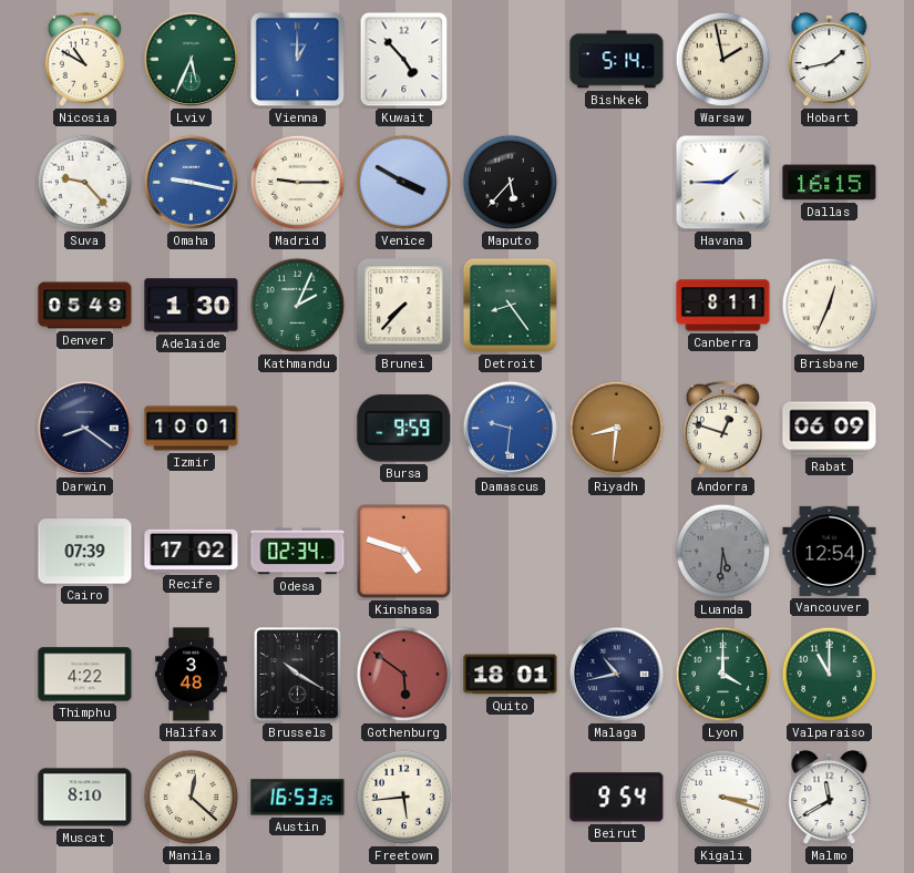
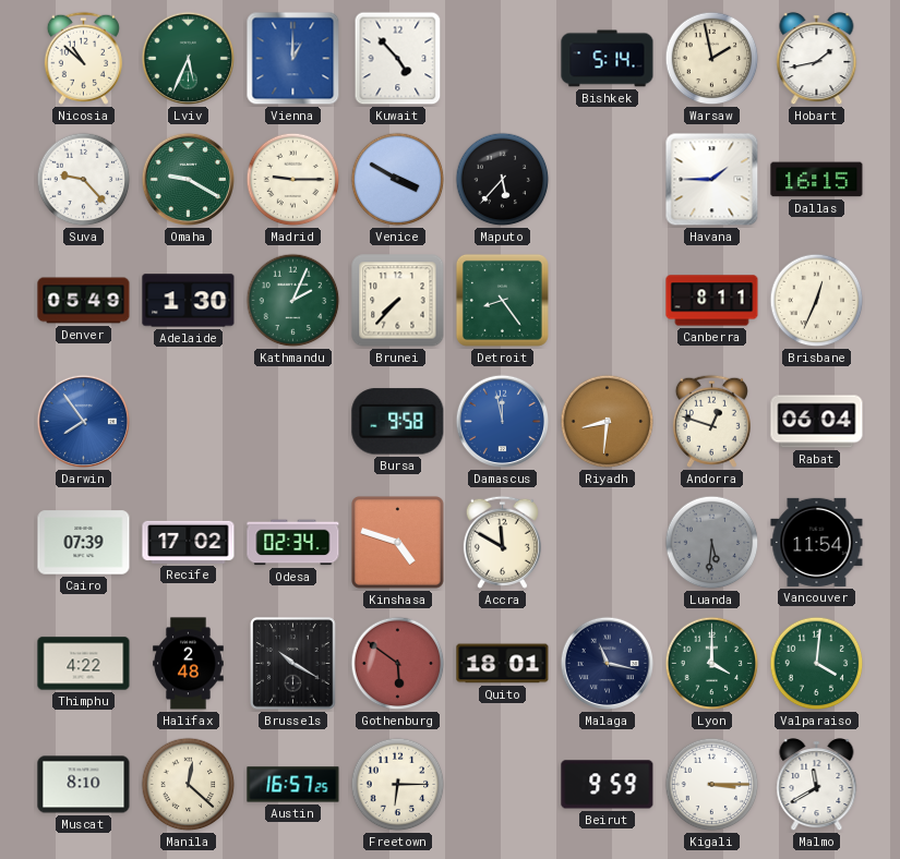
Nicosia: 10:50 -> 10:52 (83, 58)
Omaha: 9:17 -> 9:20 (189, 180)
Omaha dial: blue -> green (189, 180)
Darwin: 8:21 -> 7:54 (84, 422)
Darwin dial: navy -> blue (84, 422)
Izmir: 10:01 -> none (192, 429)
Bursa: 9:59 -> 9:58 (398, 422)
Damascus: 9:31 -> 11:58 (503, 422)
Rabat: 06:09 -> 06:04 (817, 422)
Accra: none -> 11:50 (502, 542)
Vancouver: 12:54 -> 11:54 (817, 542)
Halifax: 3:48 -> 2:48 (189, 664)
Malaga: 10:43 -> 11:17 (608, 664)
Valparaiso: 11:00 -> 4:01 (817, 664)
Austin: 16:53 -> 16:57 (293, 785)
Freetown: 5:44 -> 6:15 (398, 785)
Beirut: 9:54 -> 9:59 (608, 785)
Kigali: 3:18 -> 3:15 (712, 785)
